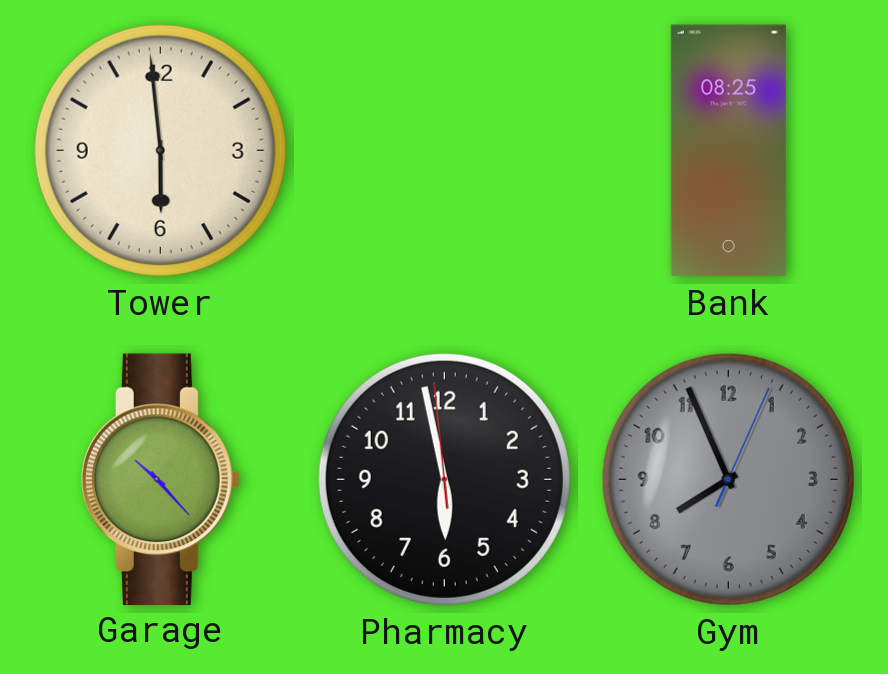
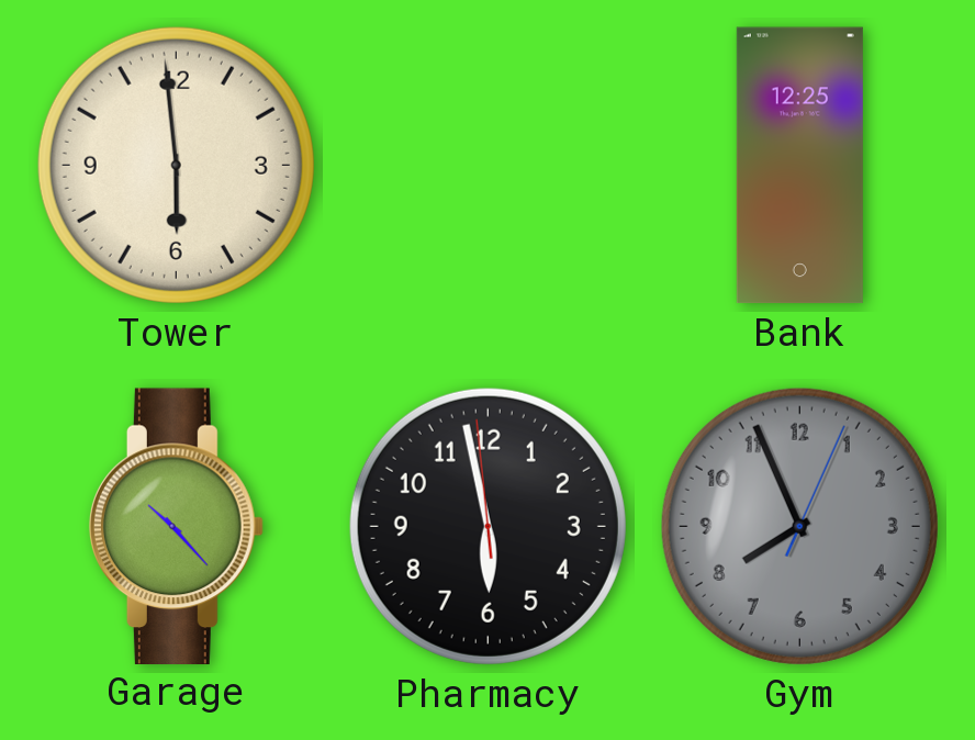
Bank: 08:25 -> 12:25 (799, 166)
